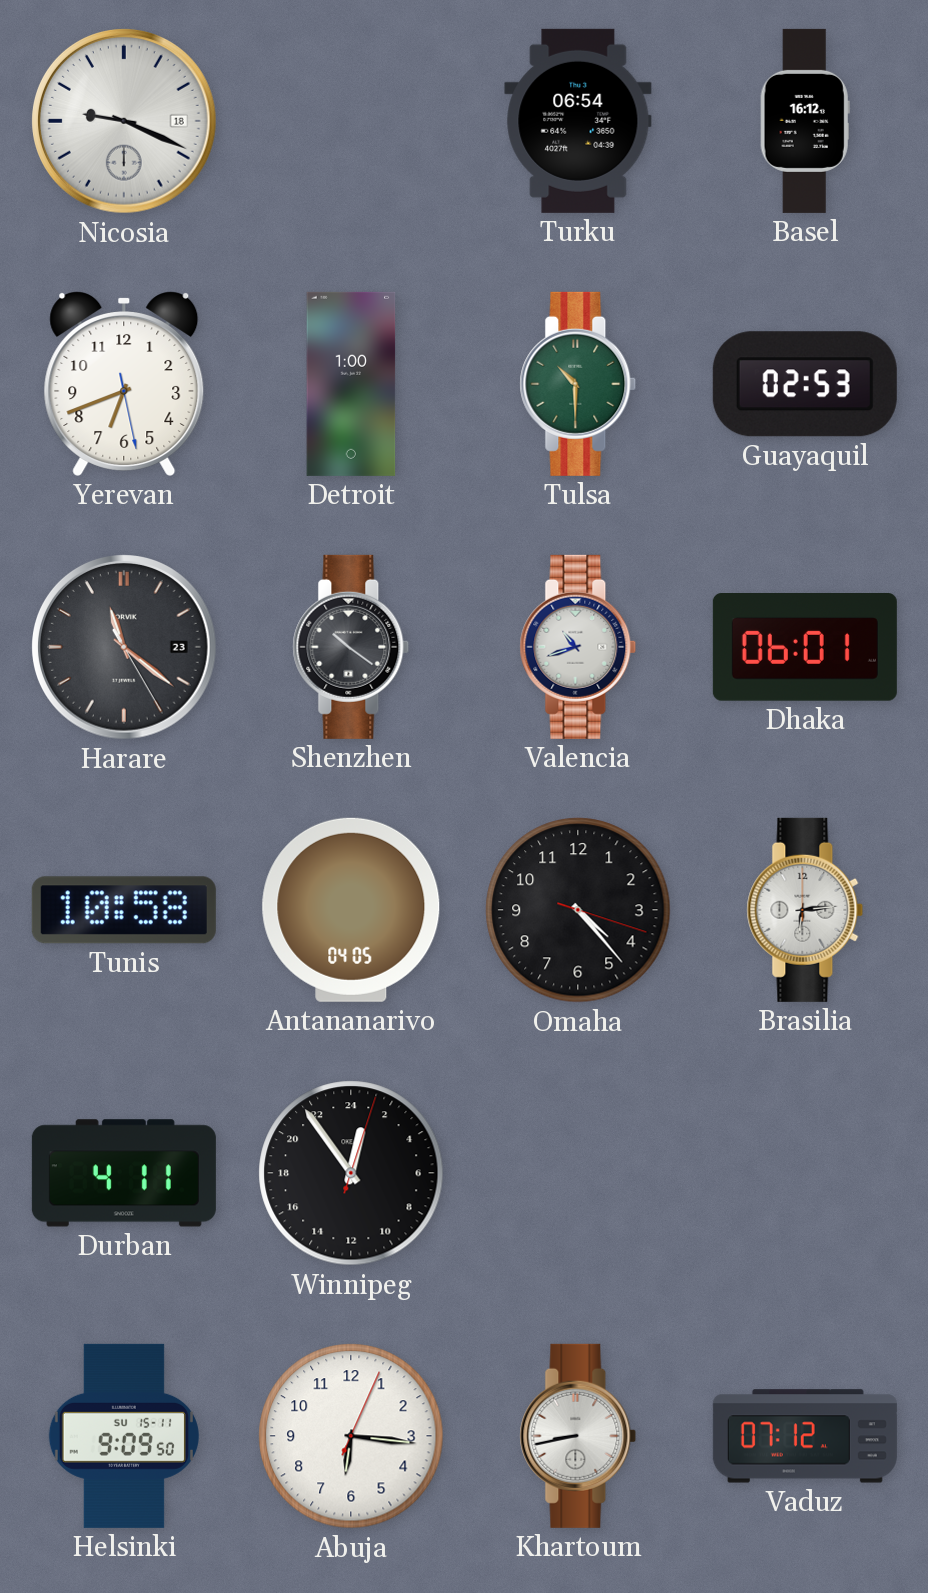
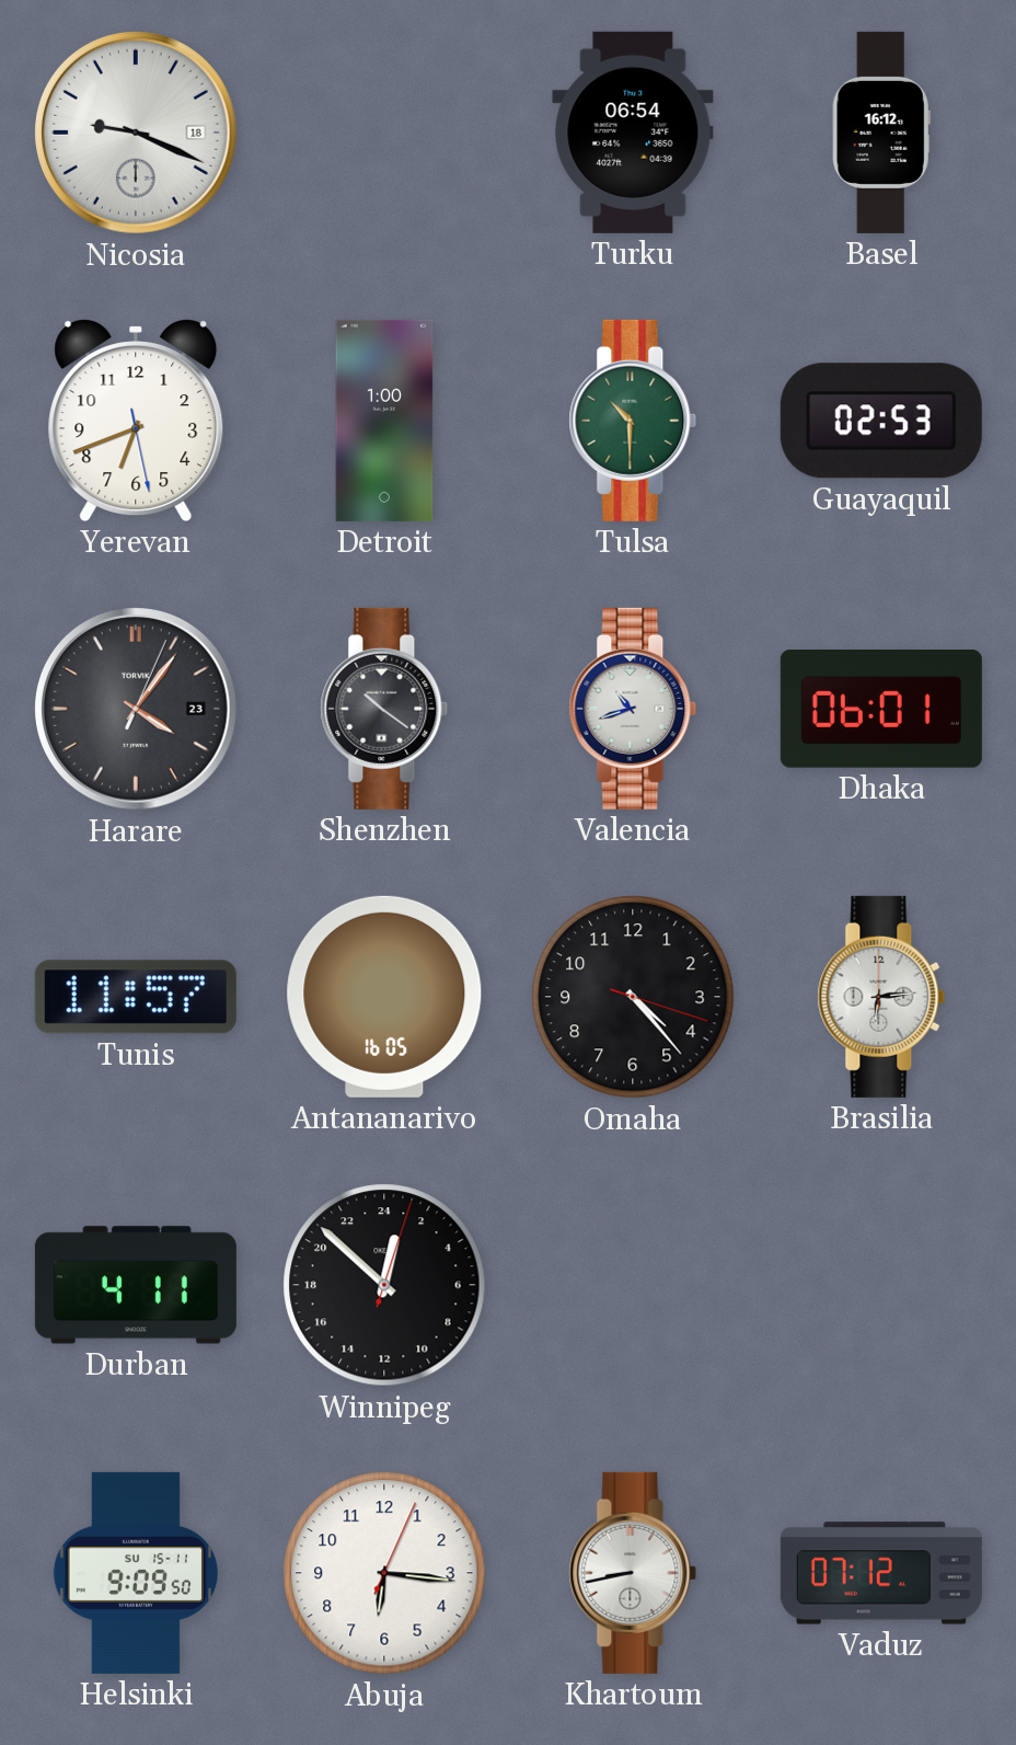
Harare: 11:21 -> 4:06 (137, 710)
Tunis: 10:58 -> 11:57 (136, 997)
Antananarivo: 04:05 -> 16:05 (384, 997)
Winnipeg: 0:54 -> 0:52 (384, 1285)
